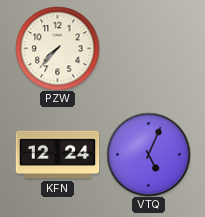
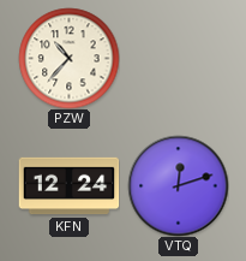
PZW: 7:37 -> 10:37 (68, 58)
VTQ: 5:04 -> 12:12 (178, 185)
